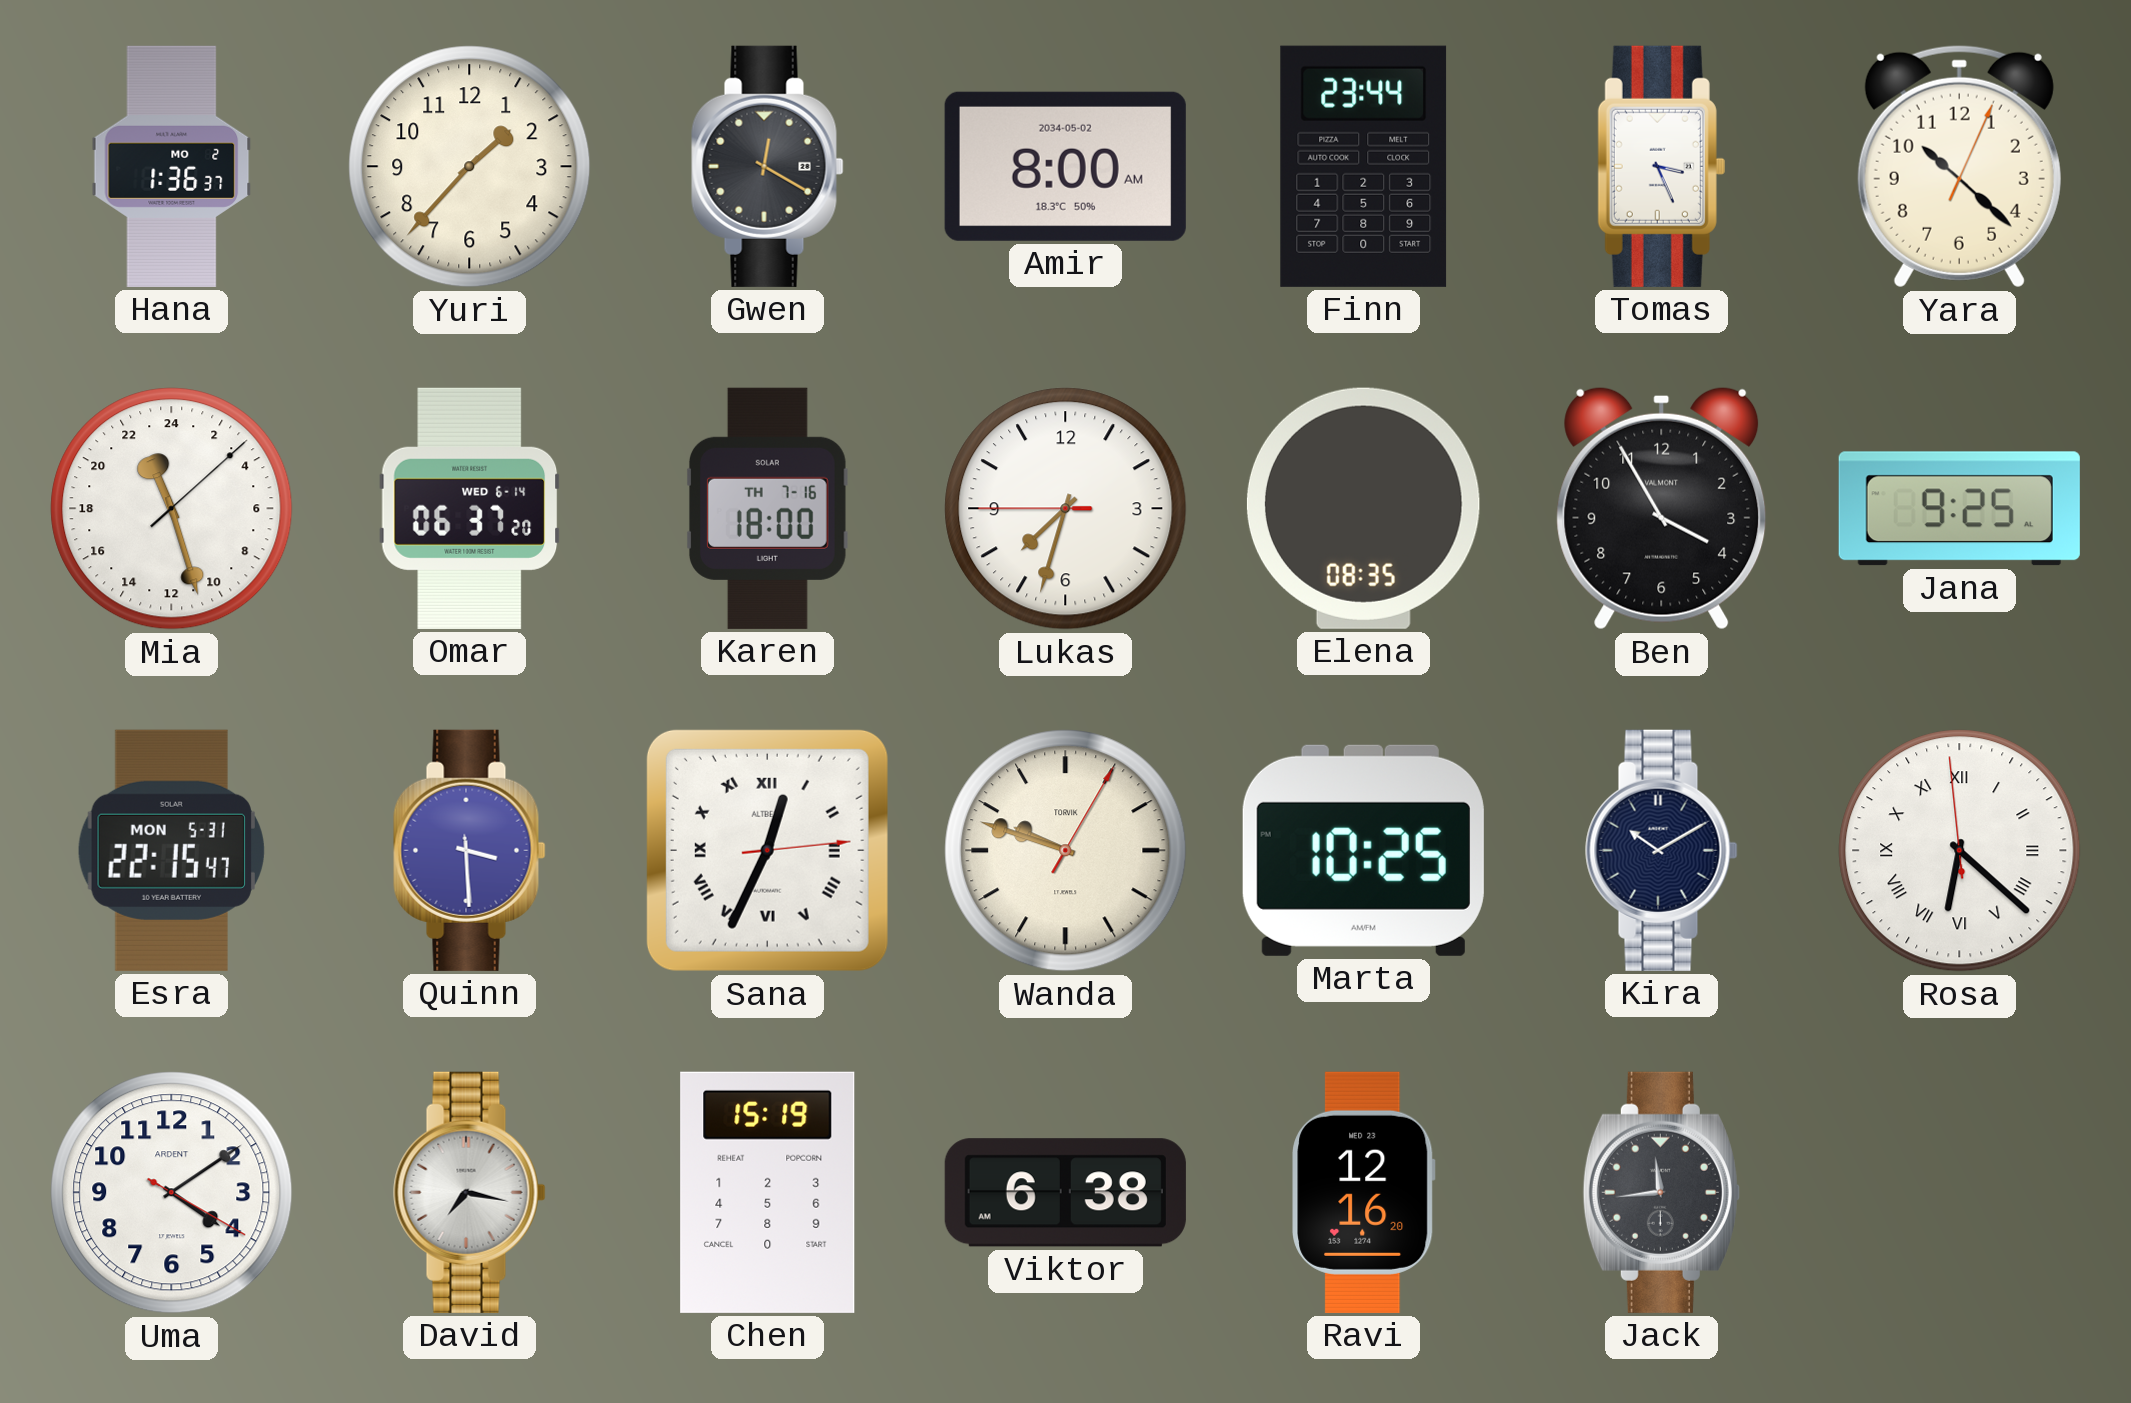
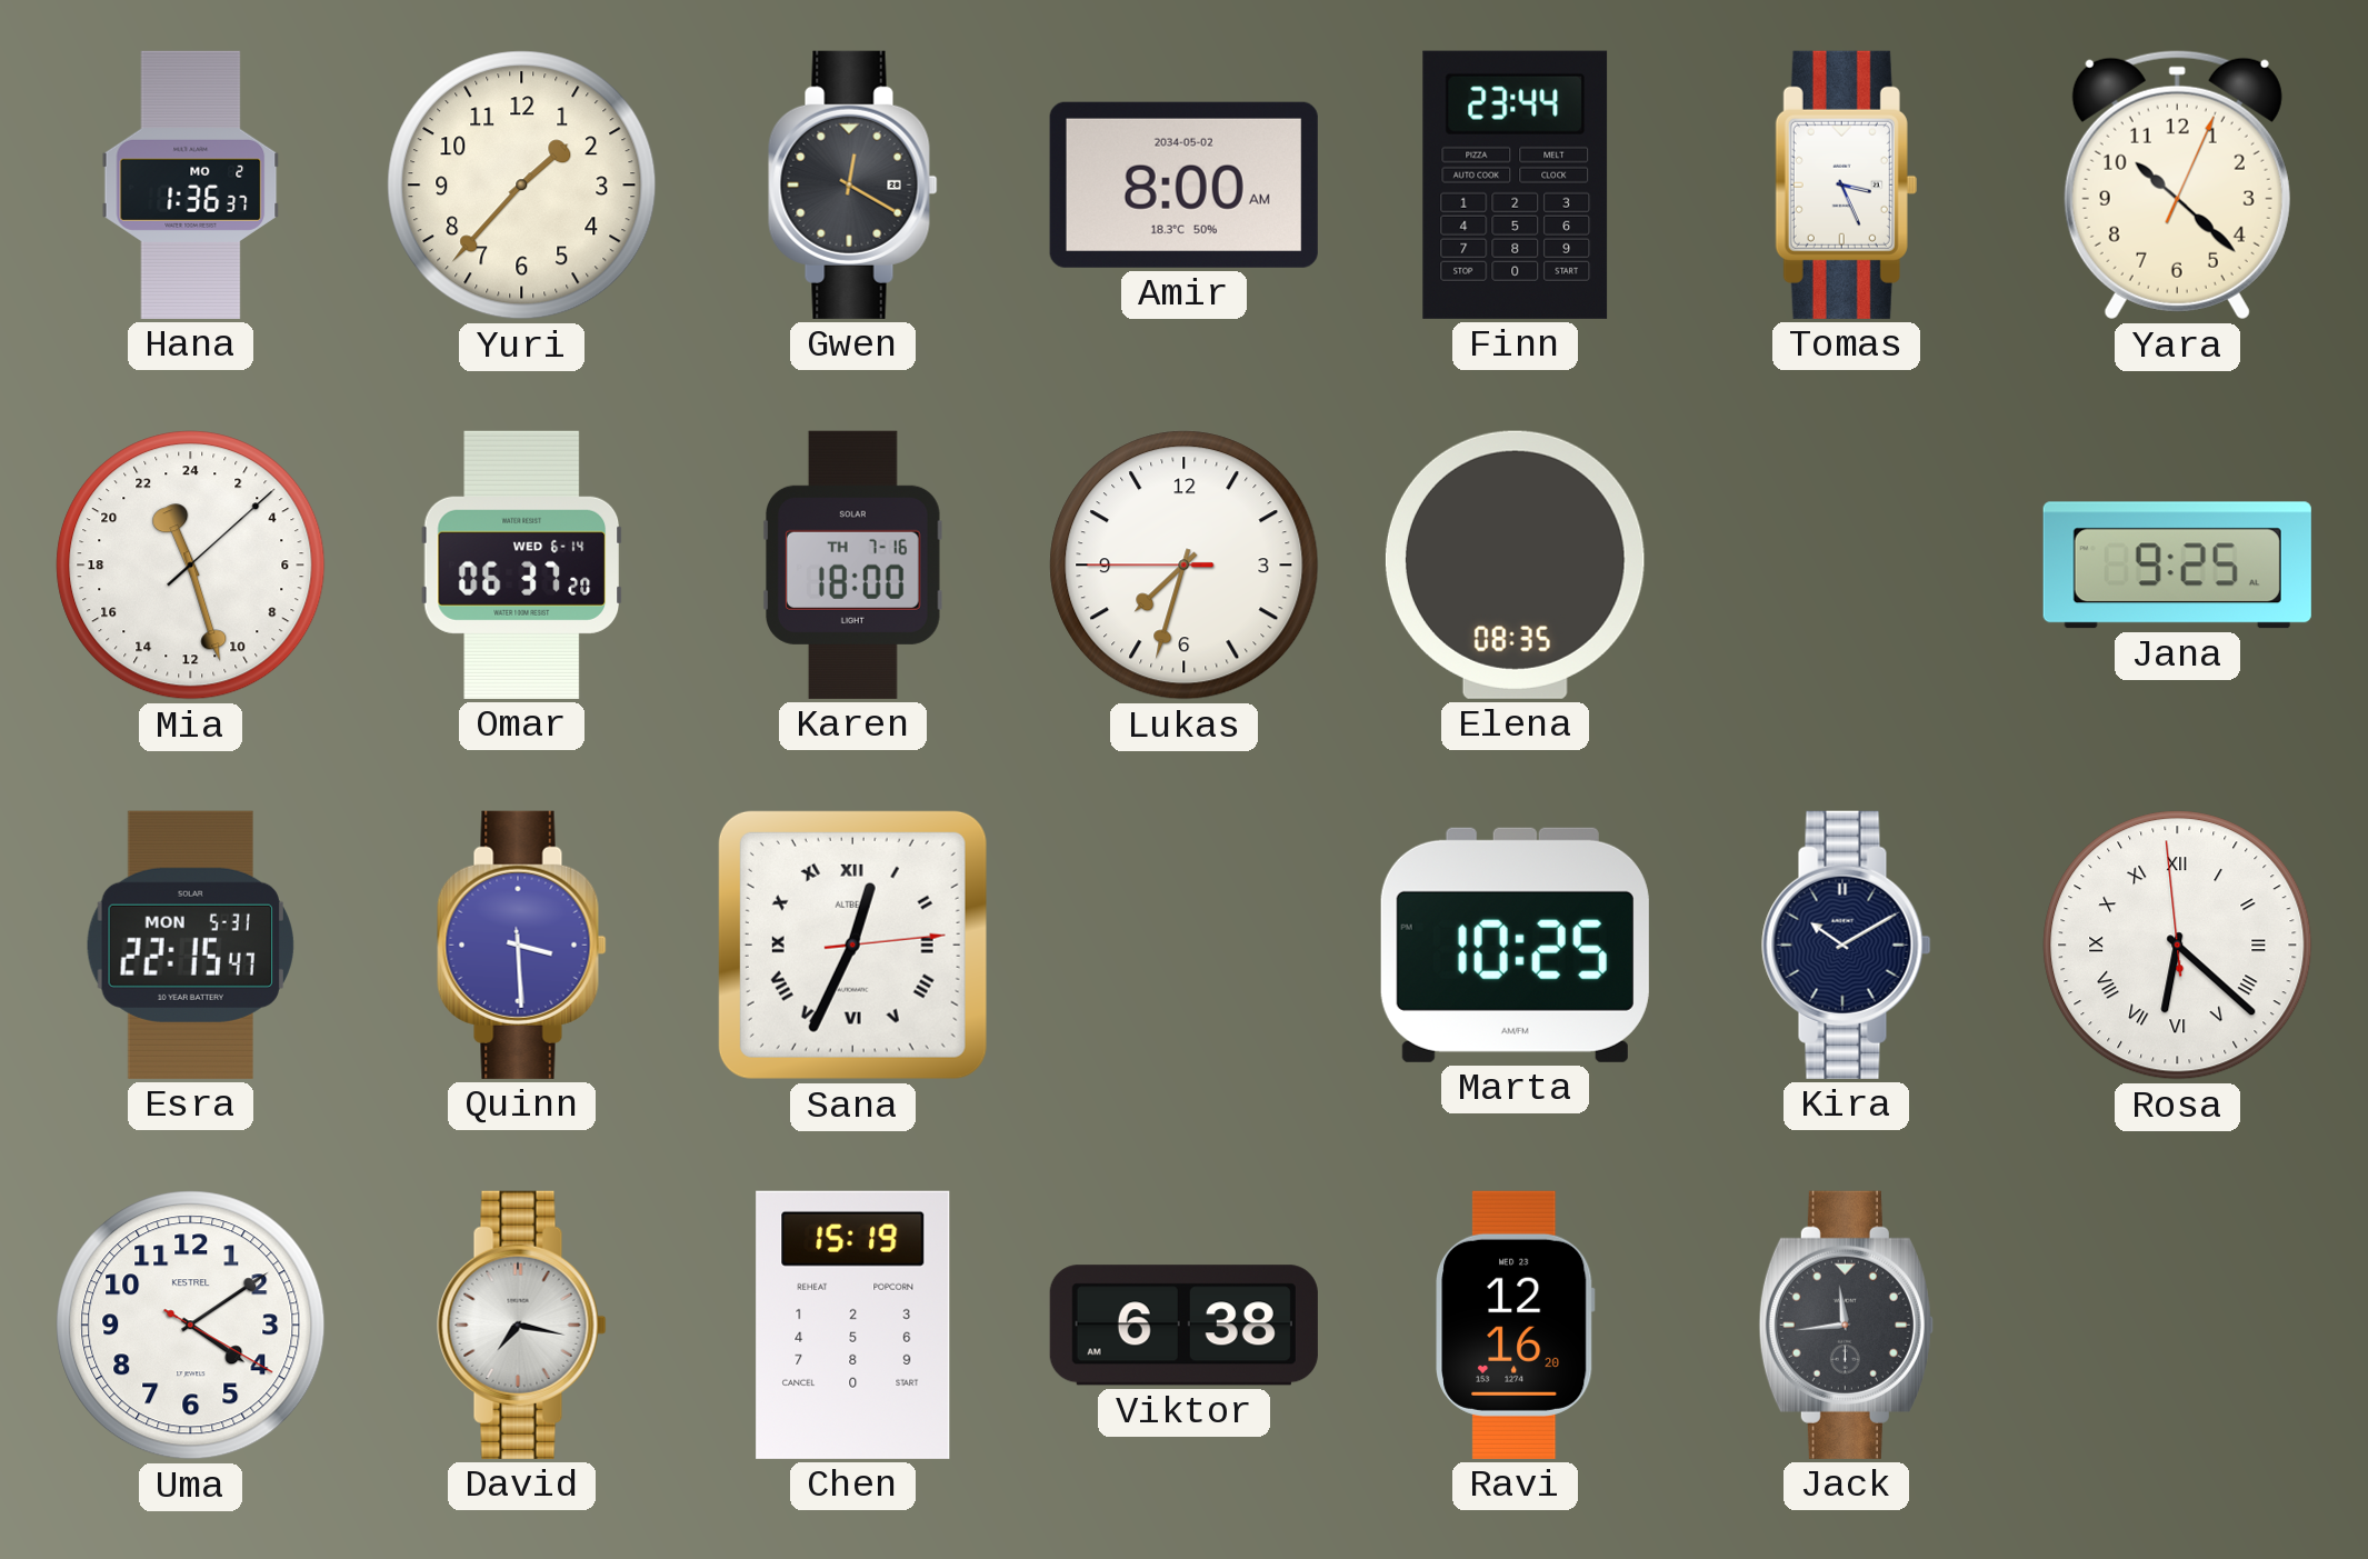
Ben: 3:55 -> none (1662, 508)
Wanda: 9:48 -> none (1066, 851)
Uma brand: ARDENT -> KESTREL (191, 1326)
